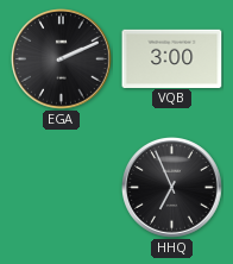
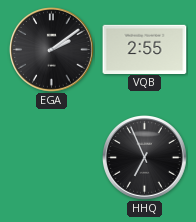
EGA: 2:11 -> 2:09 (52, 50)
VQB: 3:00 -> 2:55 (145, 49)
